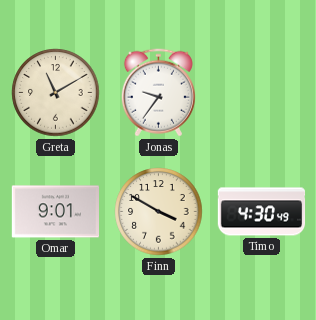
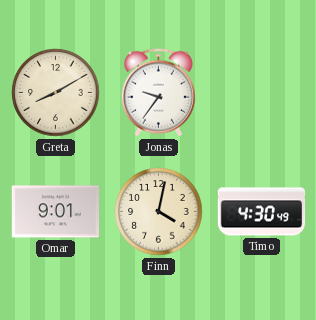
Greta: 11:10 -> 8:10 (56, 93)
Finn: 3:50 -> 4:02 (159, 212)
